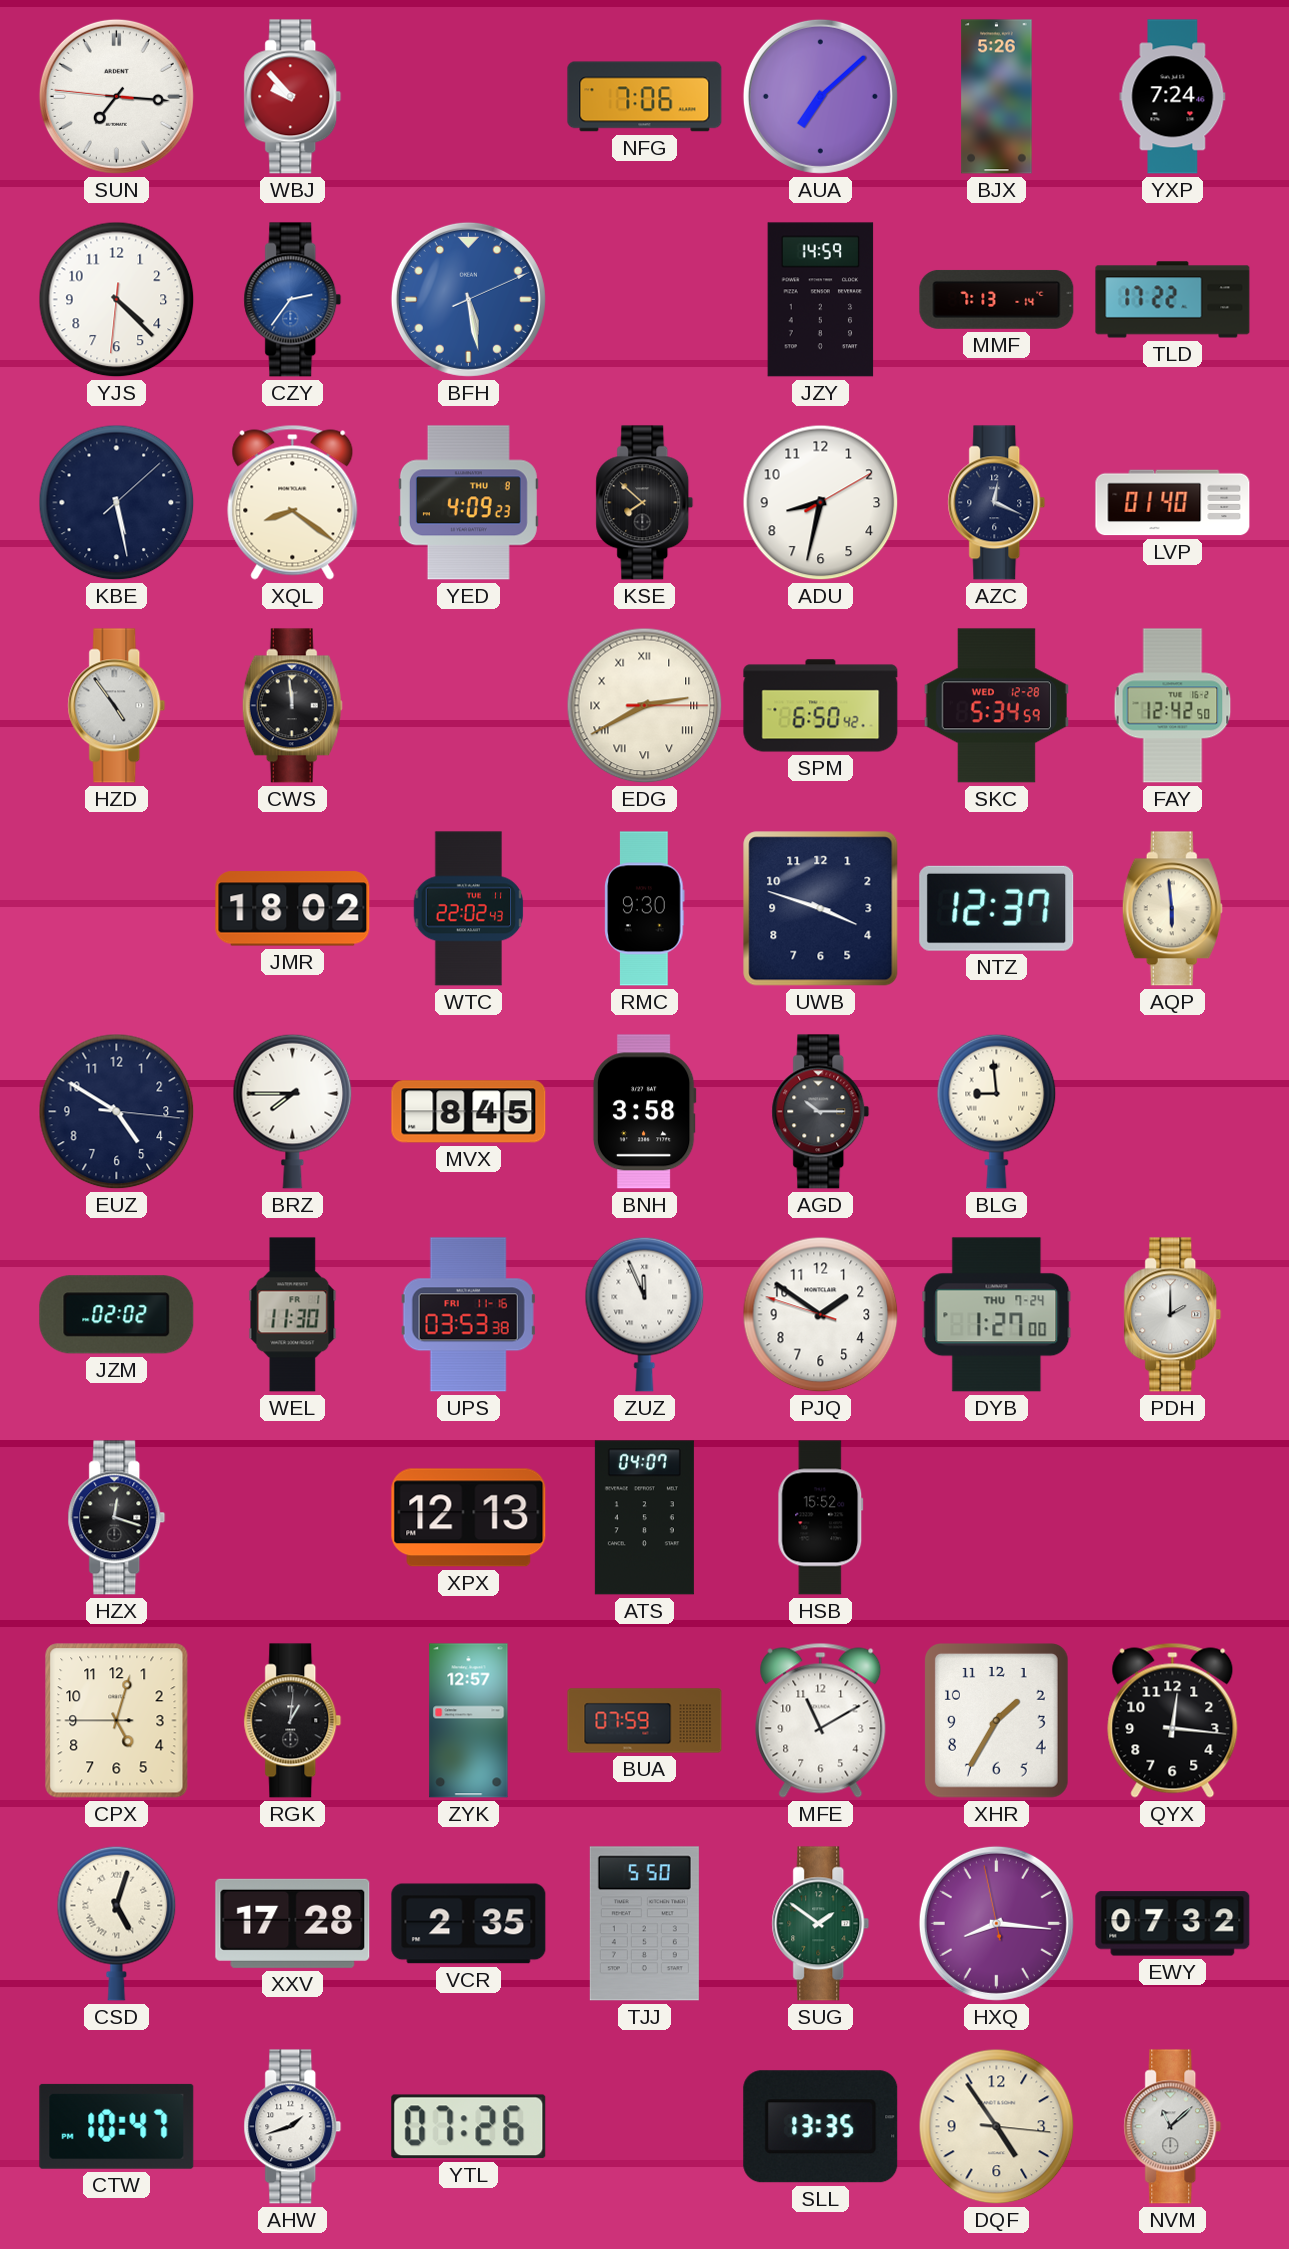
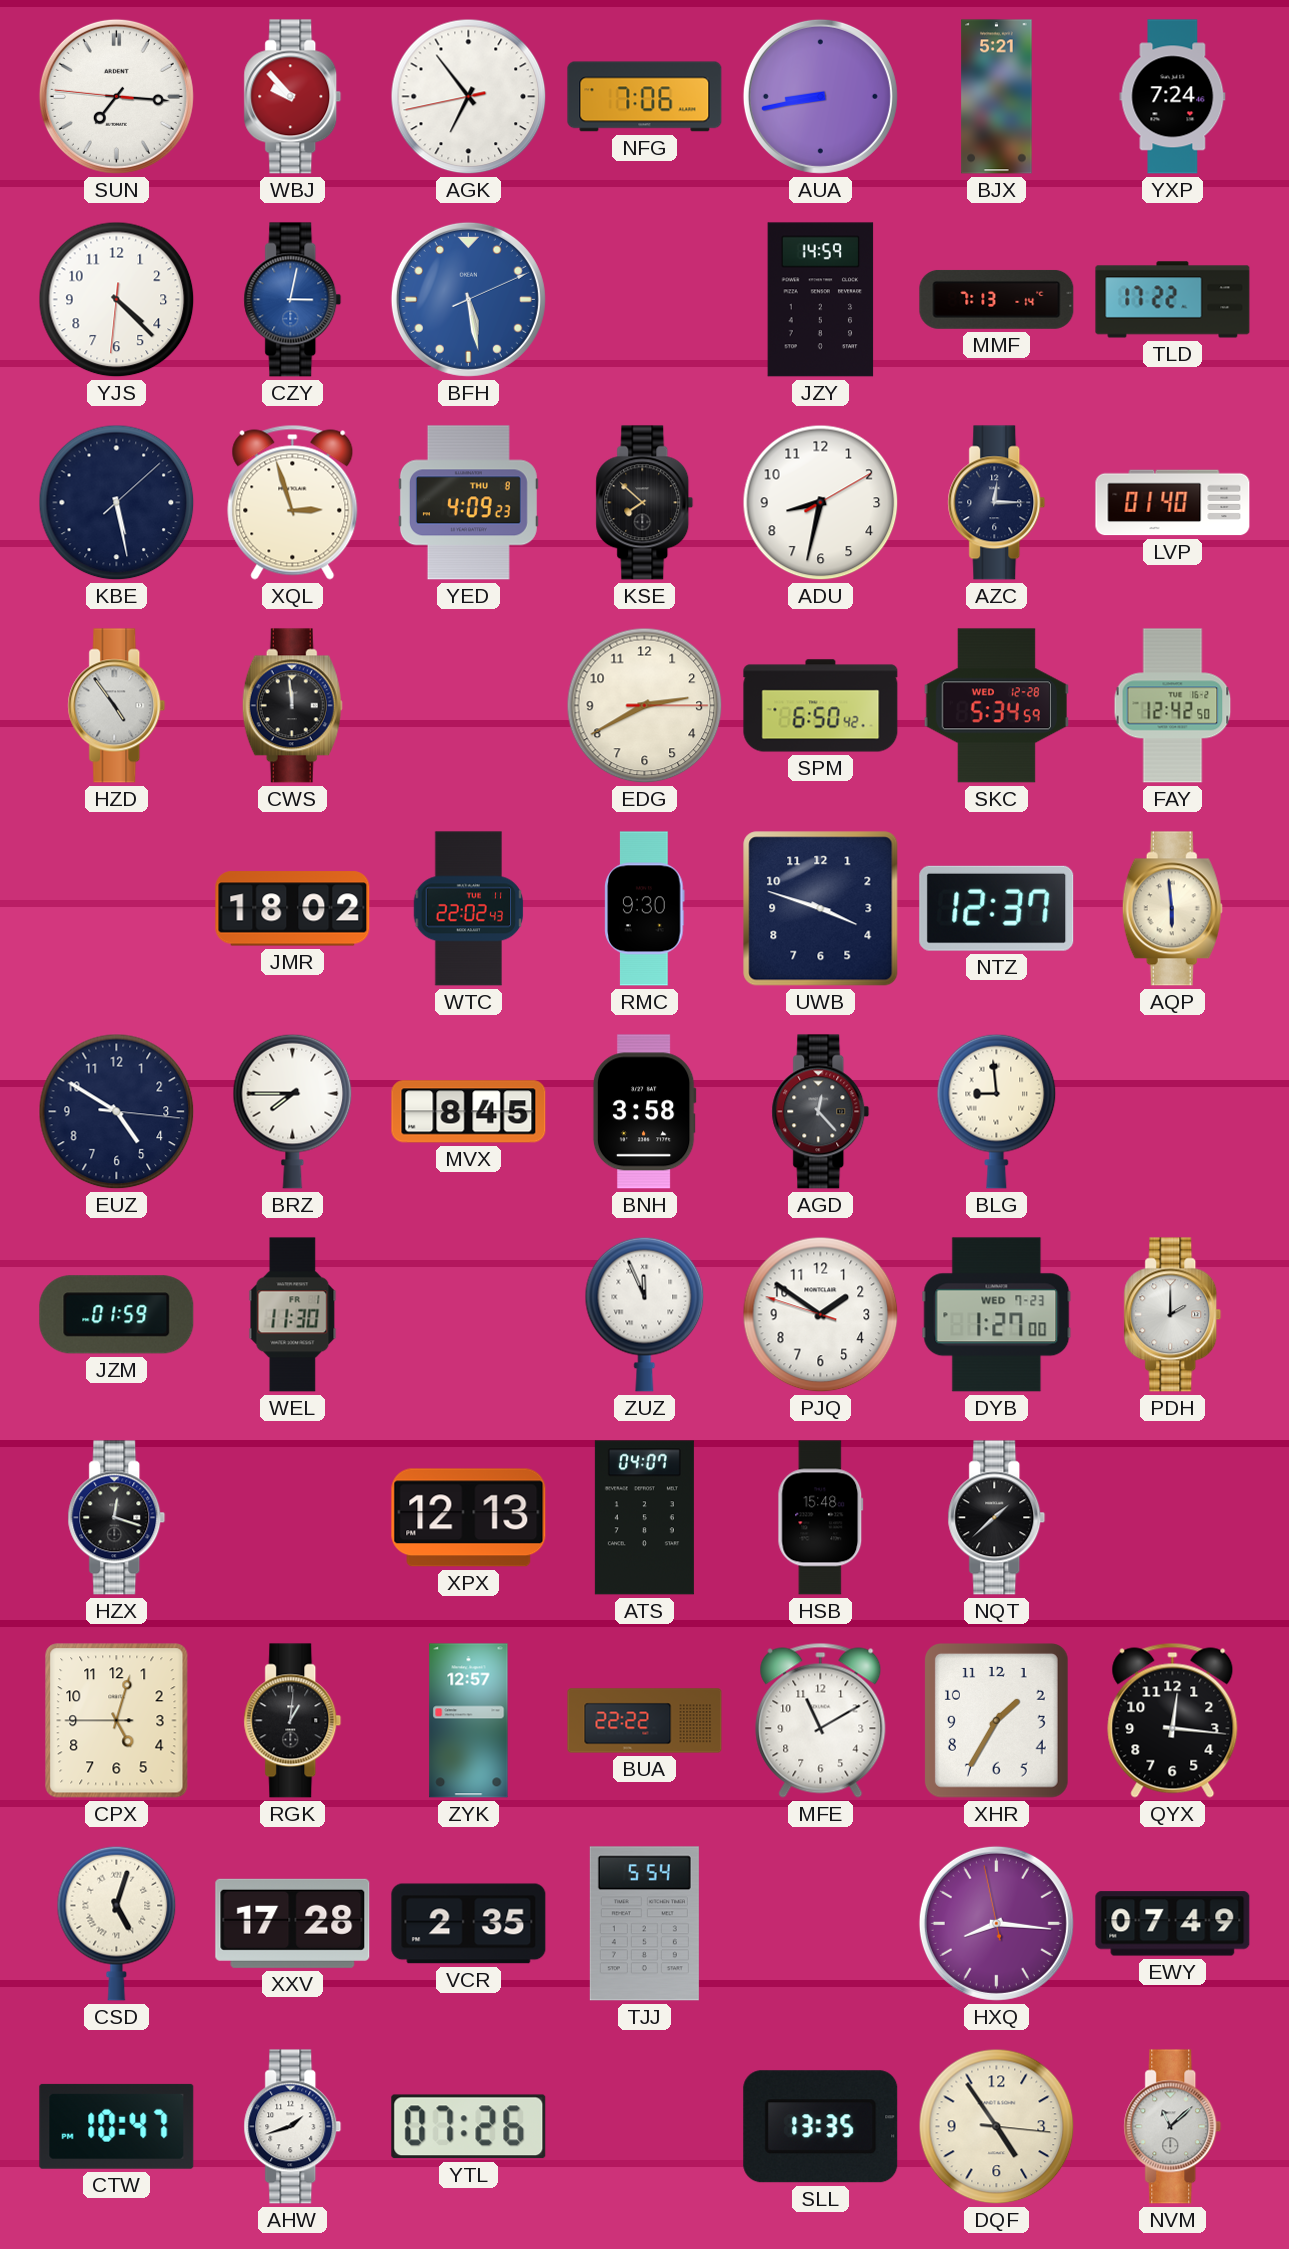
AGK: none -> 6:53 (469, 97)
AUA: 7:08 -> 8:43 (820, 96)
BJX: 5:26 -> 5:21 (997, 97)
CZY: 2:36 -> 3:02 (293, 300)
XQL: 8:21 -> 2:57 (293, 502)
AZC: 12:19 -> 12:15 (997, 503)
EDG numerals: Roman -> Arabic (645, 706)
AGD: 10:15 -> 12:23 (821, 1112)
JZM: 02:02 -> 01:59 (117, 1315)
UPS: 03:53 -> none (468, 1315)
DYB date: THU 7-24 -> WED 7-23 (997, 1315)
HSB: 15:52 -> 15:48 (821, 1518)
NQT: none -> 1:38 (997, 1518)
BUA: 07:59 -> 22:22 (645, 1721)
TJJ: 5:50 -> 5:54 (644, 1924)
SUG: 1:51 -> none (821, 1924)
EWY: 07:32 -> 07:49 (1173, 1924)
